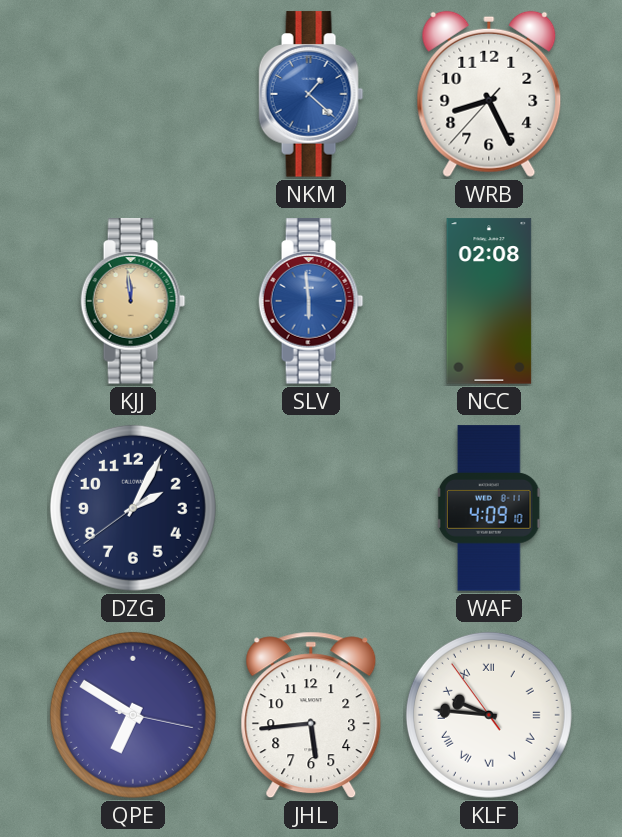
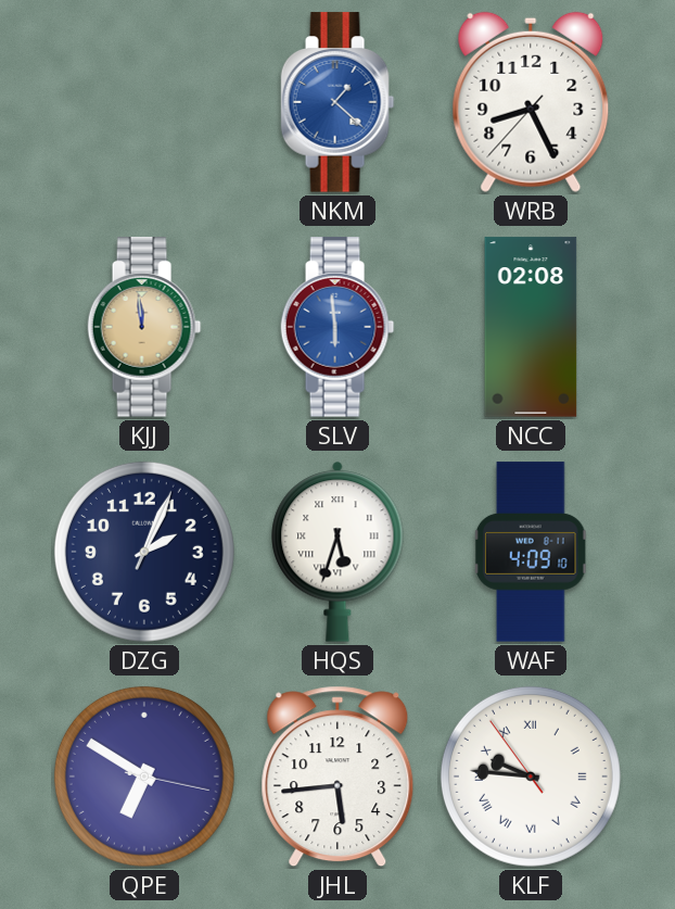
DZG: 2:04:39 -> 2:04:04 (144, 552)
HQS: none -> 5:33 (337, 552)
